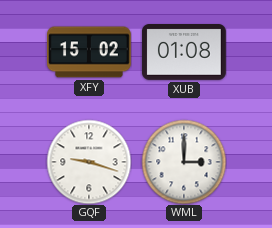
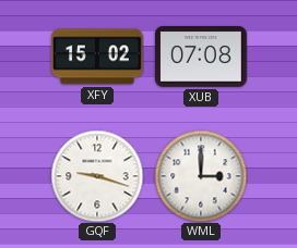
XUB: 01:08 -> 07:08 (201, 58)
